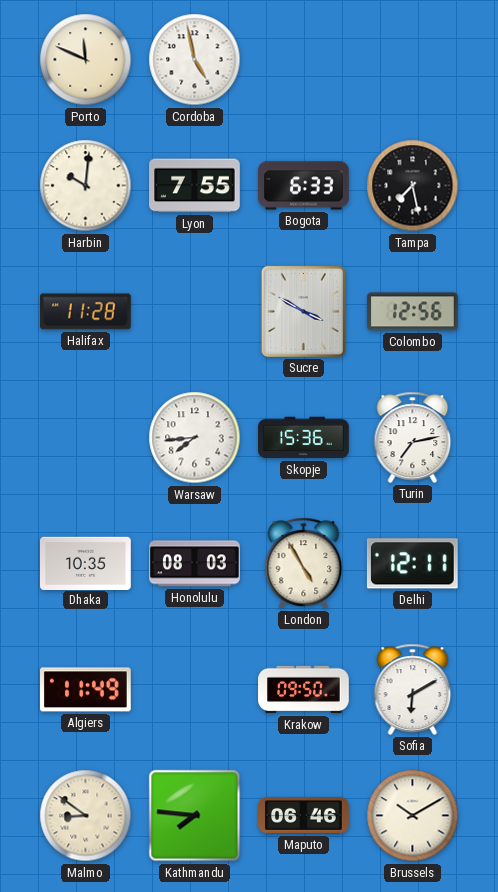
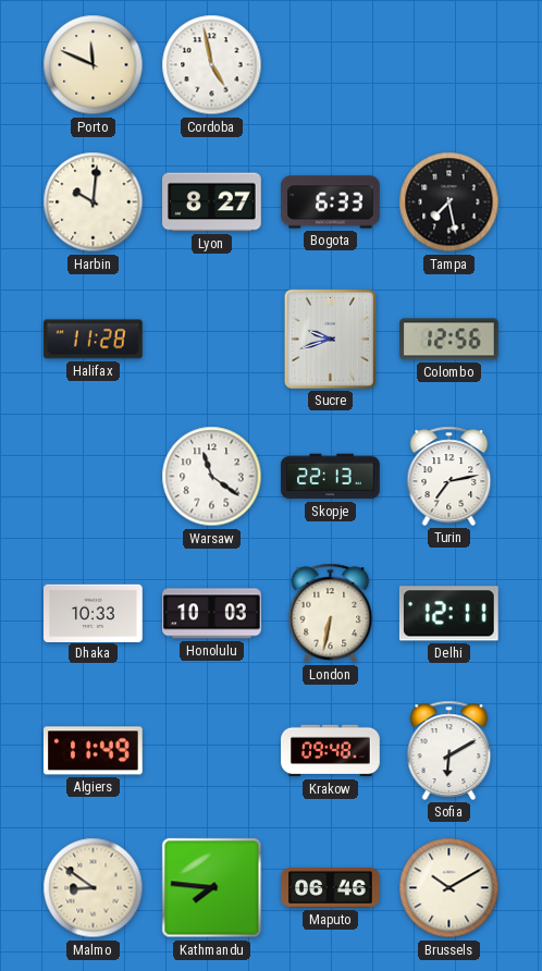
Lyon: 7:55 -> 8:27 (212, 202)
Sucre: 3:50 -> 9:42 (330, 339)
Warsaw: 7:44 -> 11:21 (212, 477)
Skopje: 15:36 -> 22:13 (331, 477)
Dhaka: 10:35 -> 10:33 (94, 613)
Honolulu: 08:03 -> 10:03 (212, 614)
London: 4:55 -> 6:32 (331, 613)
Krakow: 09:50 -> 09:48 (331, 751)
